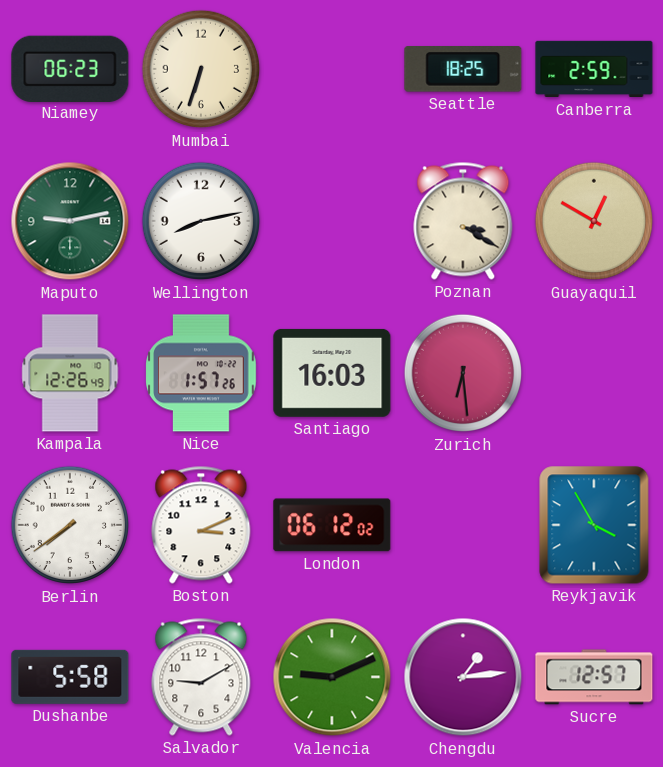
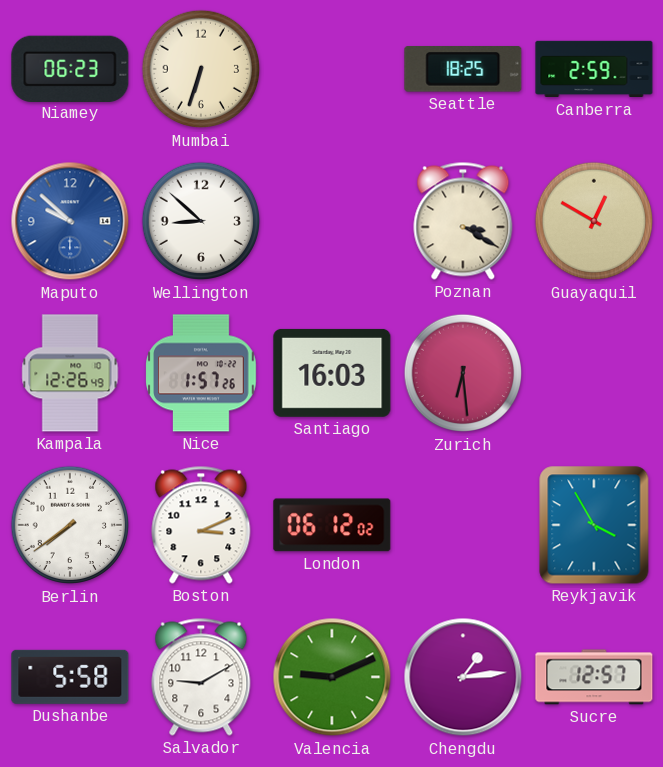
Maputo: 9:13 -> 9:52 (70, 221)
Maputo dial: green -> blue (70, 221)
Wellington: 8:13 -> 8:52 (201, 221)
